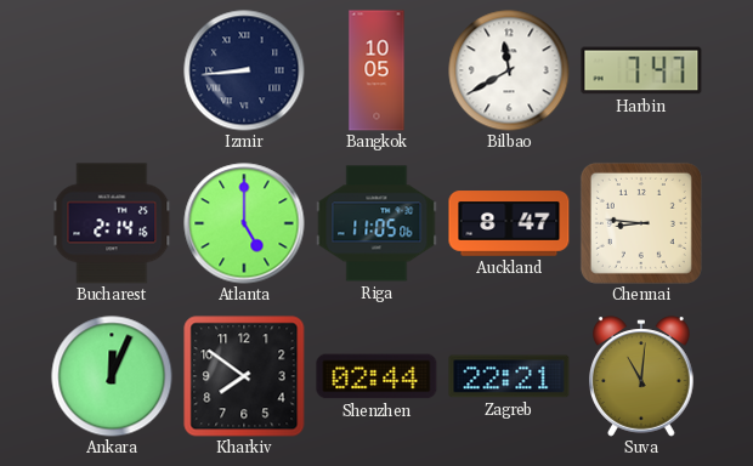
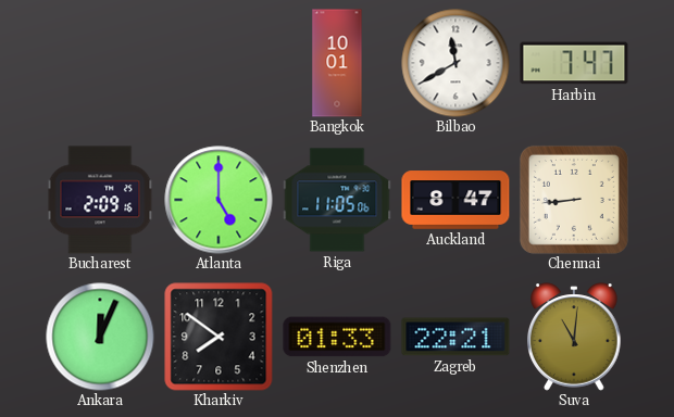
Izmir: 8:44 -> none (244, 70)
Bangkok: 10:05 -> 10:01 (337, 63)
Bucharest: 2:14 -> 2:09 (100, 200)
Chennai: 8:46 -> 8:44 (574, 200)
Shenzhen: 02:44 -> 01:33 (337, 337)
